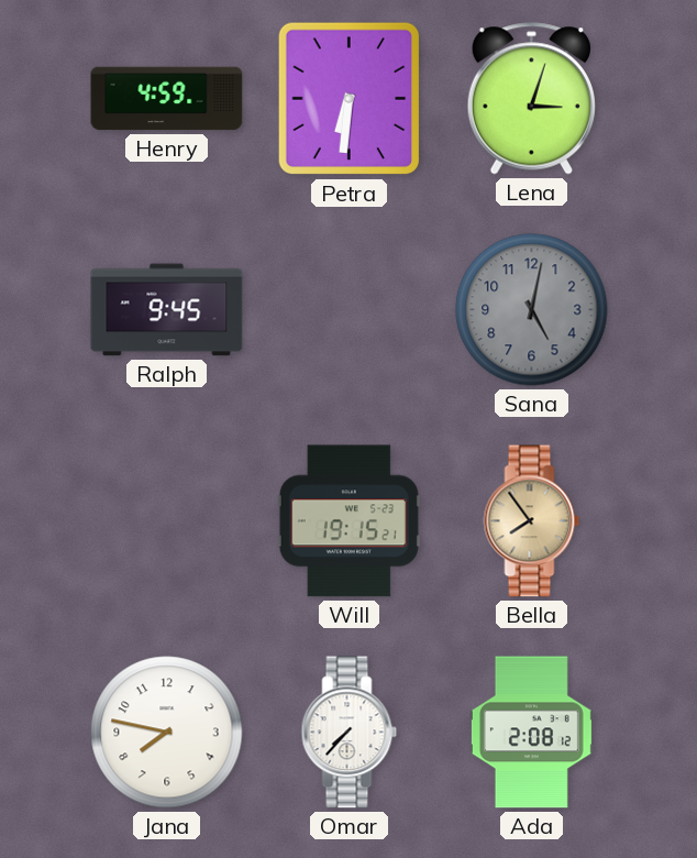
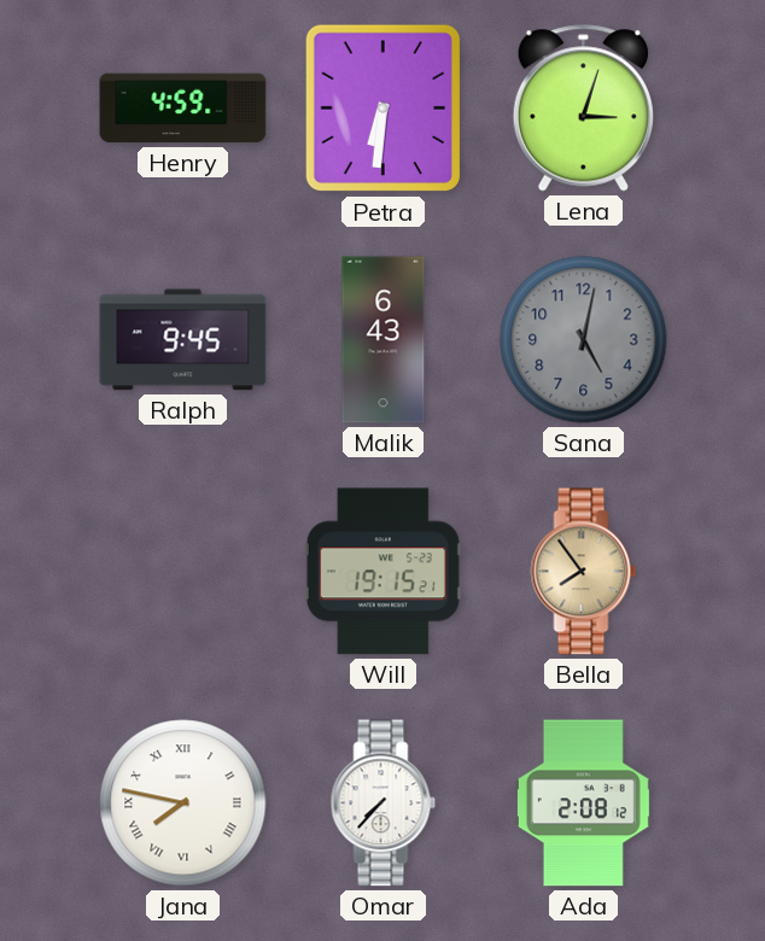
Malik: none -> 6:43 (384, 340)
Jana numerals: Arabic -> Roman (183, 803)
